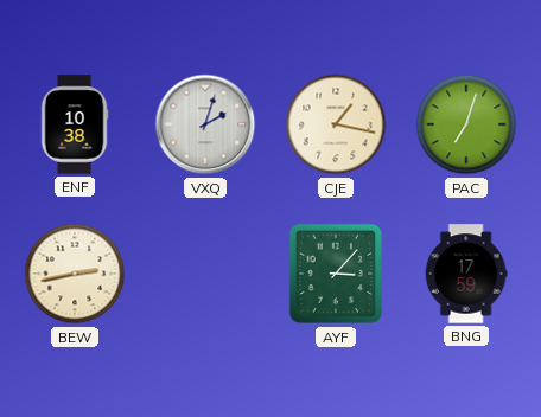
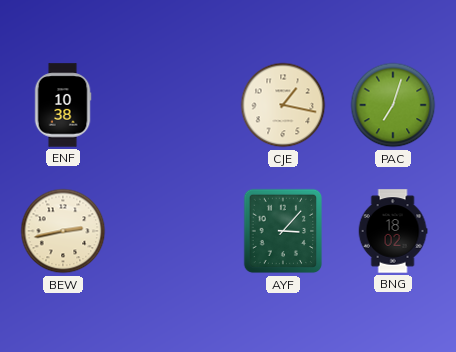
VXQ: 2:03 -> none (205, 124)
BNG: 17:59 -> 18:02 (393, 231)
